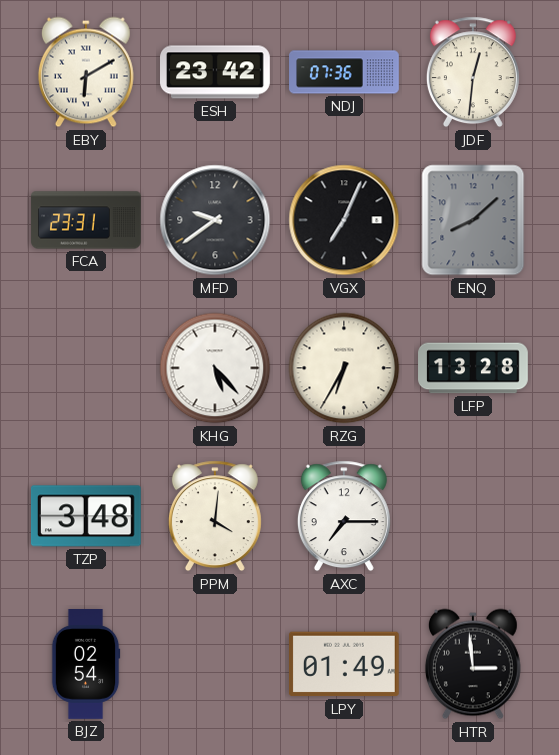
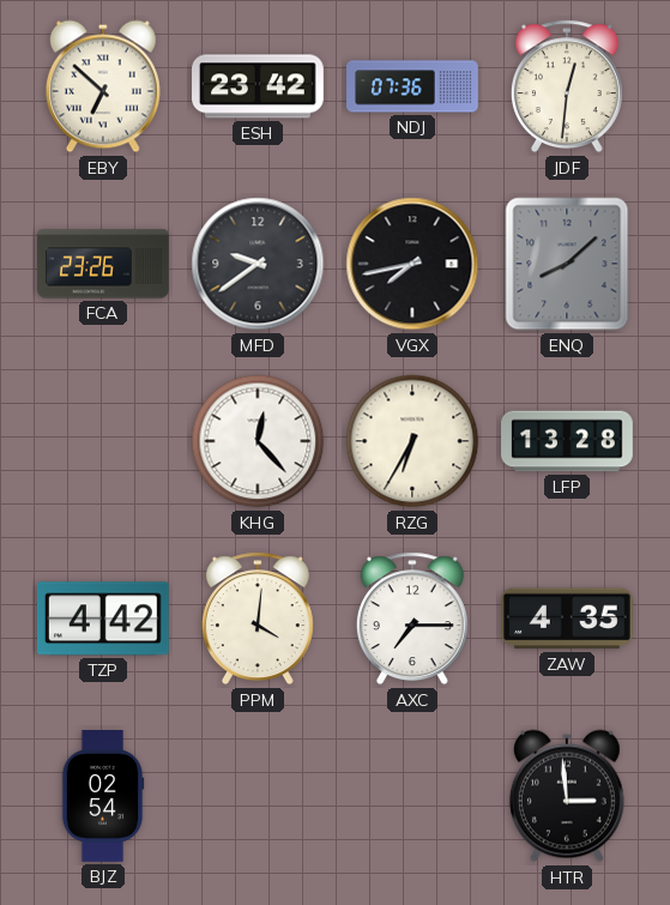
EBY: 6:10 -> 6:52 (103, 86)
FCA: 23:31 -> 23:26 (103, 264)
VGX: 7:04 -> 7:43 (412, 264)
KHG: 5:23 -> 12:23 (258, 441)
TZP: 3:48 -> 4:42 (103, 619)
ZAW: none -> 4:35 (568, 619)
LPY: 01:49 -> none (344, 664)
